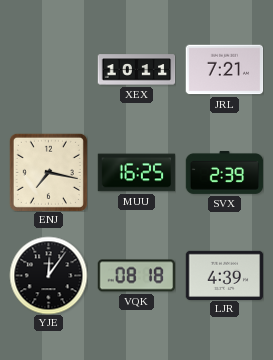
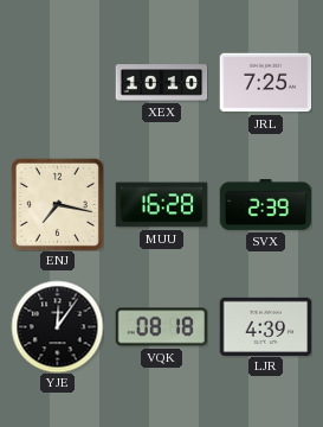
XEX: 10:11 -> 10:10 (161, 83)
JRL: 7:21 -> 7:25 (265, 83)
MUU: 16:25 -> 16:28 (161, 205)
